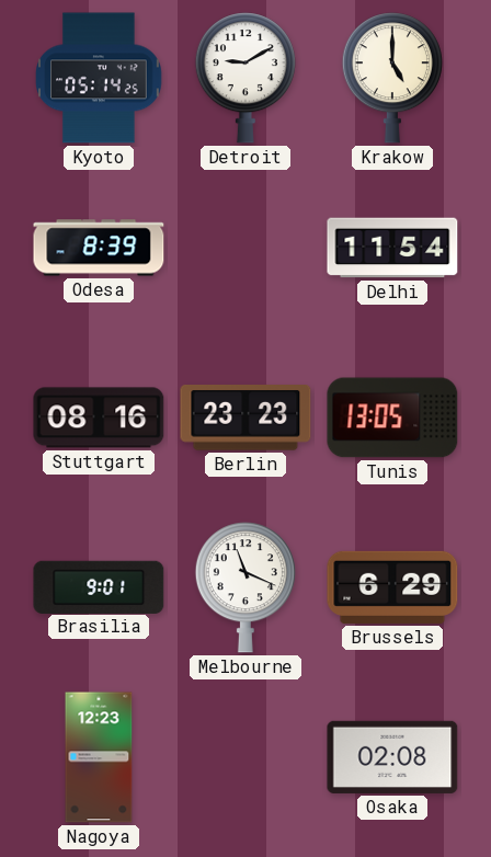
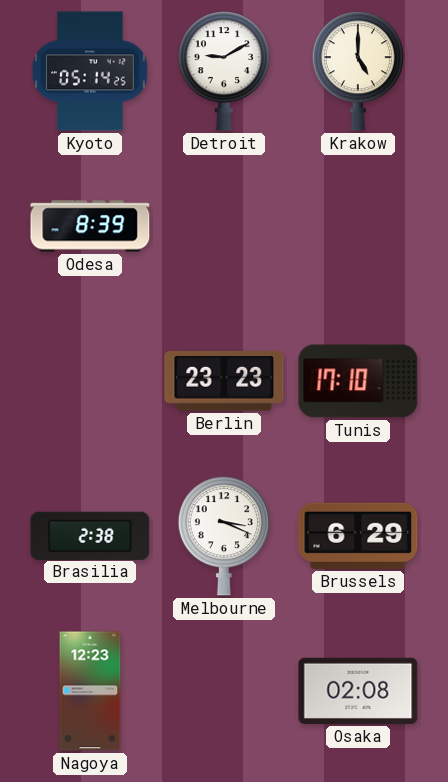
Delhi: 11:54 -> none (392, 248)
Stuttgart: 08:16 -> none (99, 418)
Tunis: 13:05 -> 17:10 (358, 381)
Brasilia: 9:01 -> 2:38 (90, 535)
Melbourne: 11:19 -> 3:19 (224, 536)
